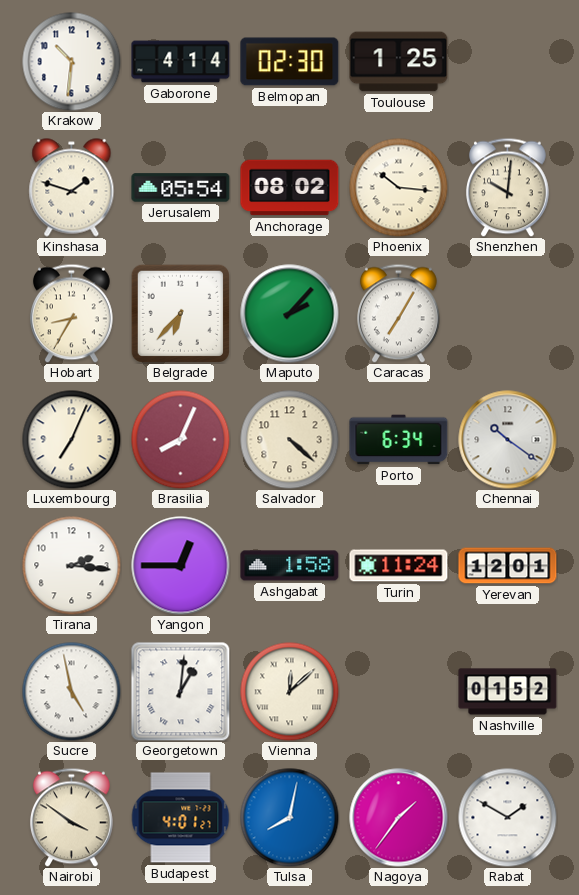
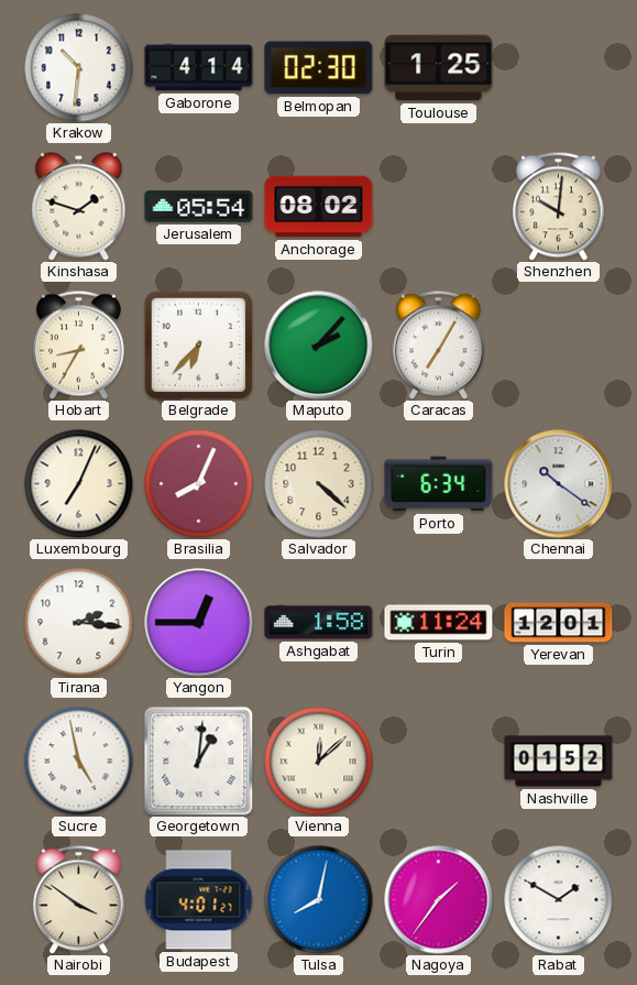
Phoenix: 10:16 -> none (399, 188)
